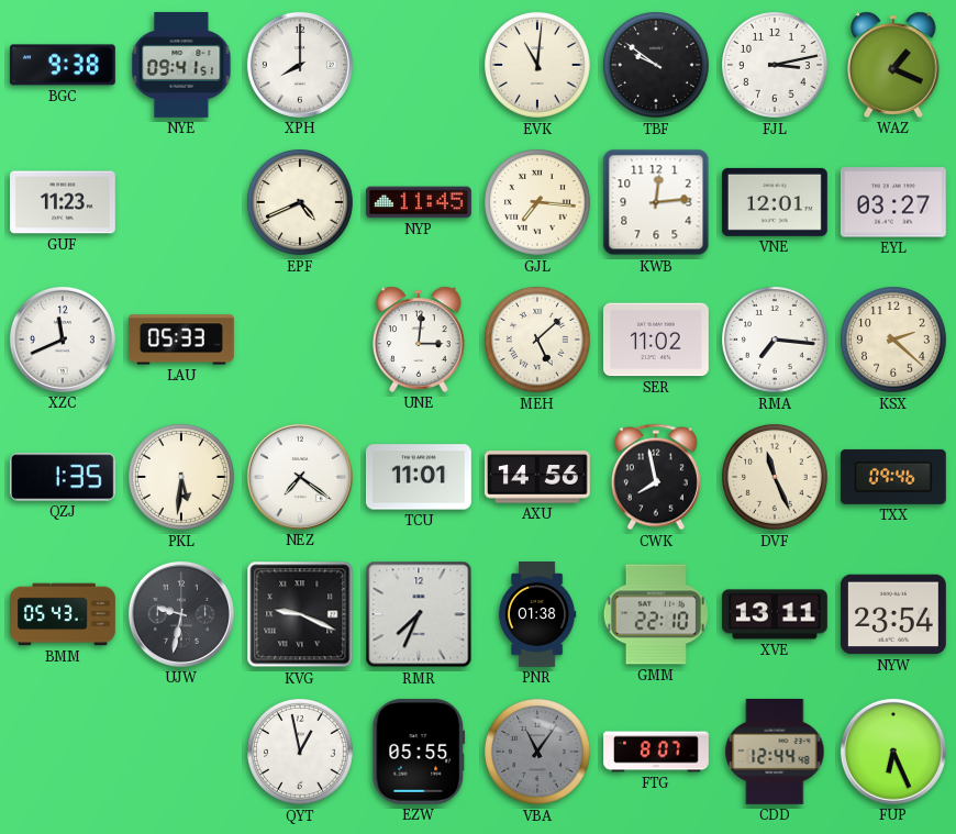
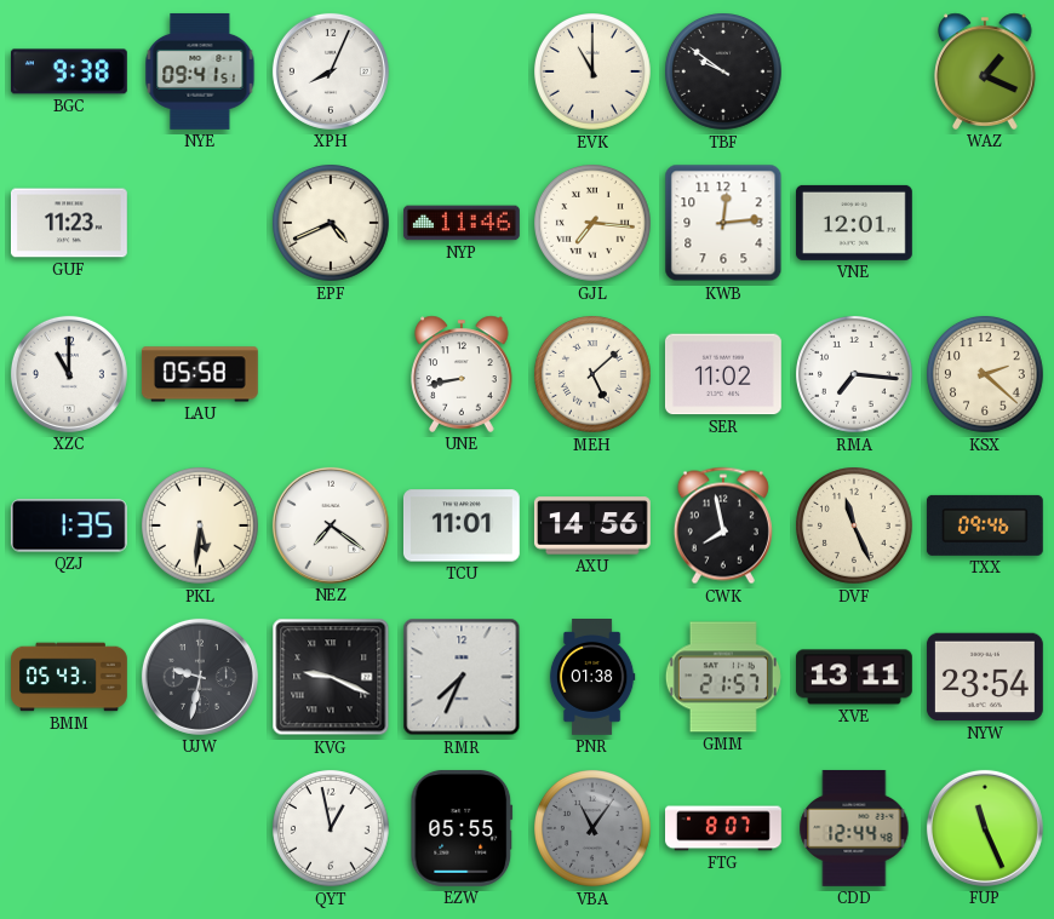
XPH: 8:00 -> 8:04 (331, 71)
EVK: 11:01 -> 11:00 (594, 73)
FJL: 3:13 -> none (776, 66)
NYP: 11:45 -> 11:46 (462, 223)
EYL: 03:27 -> none (893, 202)
XZC: 11:41 -> 11:00 (69, 374)
LAU: 05:33 -> 05:58 (200, 374)
UNE: 3:01 -> 8:43 (462, 374)
GMM: 22:10 -> 21:57 (723, 677)
FUP: 6:26 -> 11:26 (985, 828)
